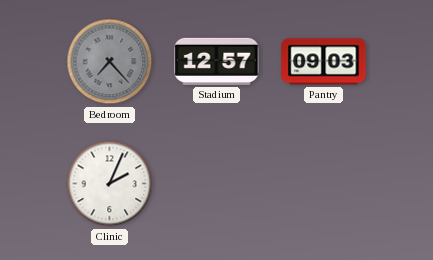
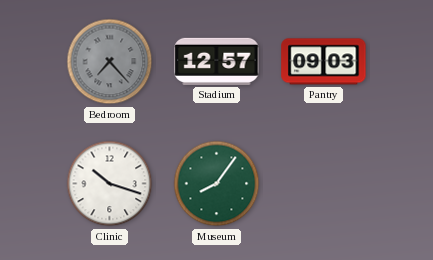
Clinic: 2:04 -> 10:18 (110, 184)
Museum: none -> 8:06 (217, 184)
